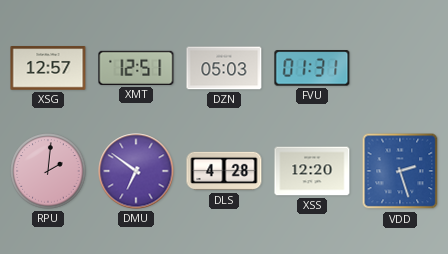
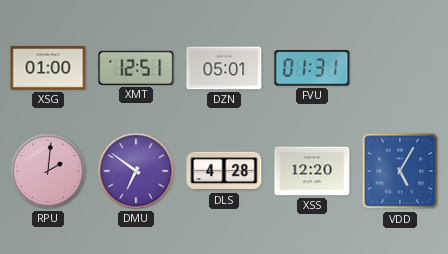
XSG: 12:57 -> 01:00 (48, 68)
DZN: 05:03 -> 05:01 (224, 68)
VDD: 2:27 -> 5:05 (400, 171)
